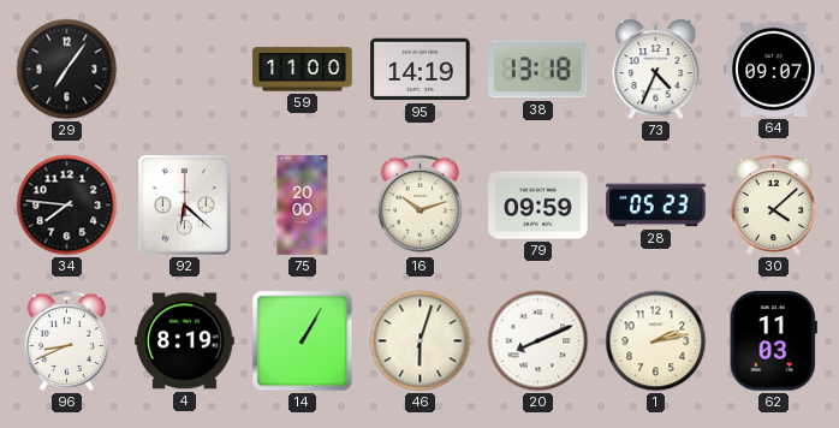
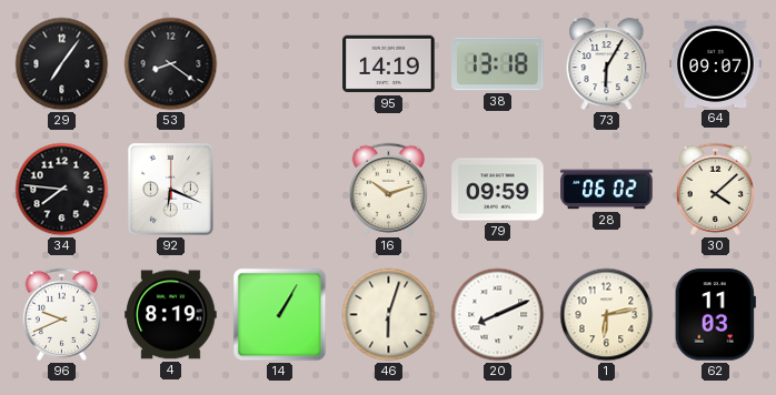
53: none -> 8:21 (171, 64)
59: 11:00 -> none (303, 70)
73: 4:34 -> 6:05 (607, 64)
92: 6:22 -> 6:19 (171, 190)
75: 20:00 -> none (303, 206)
28: 05:23 -> 06:02 (607, 190)
96: 8:41 -> 9:41 (61, 314)
1: 2:13 -> 6:13 (607, 315)
